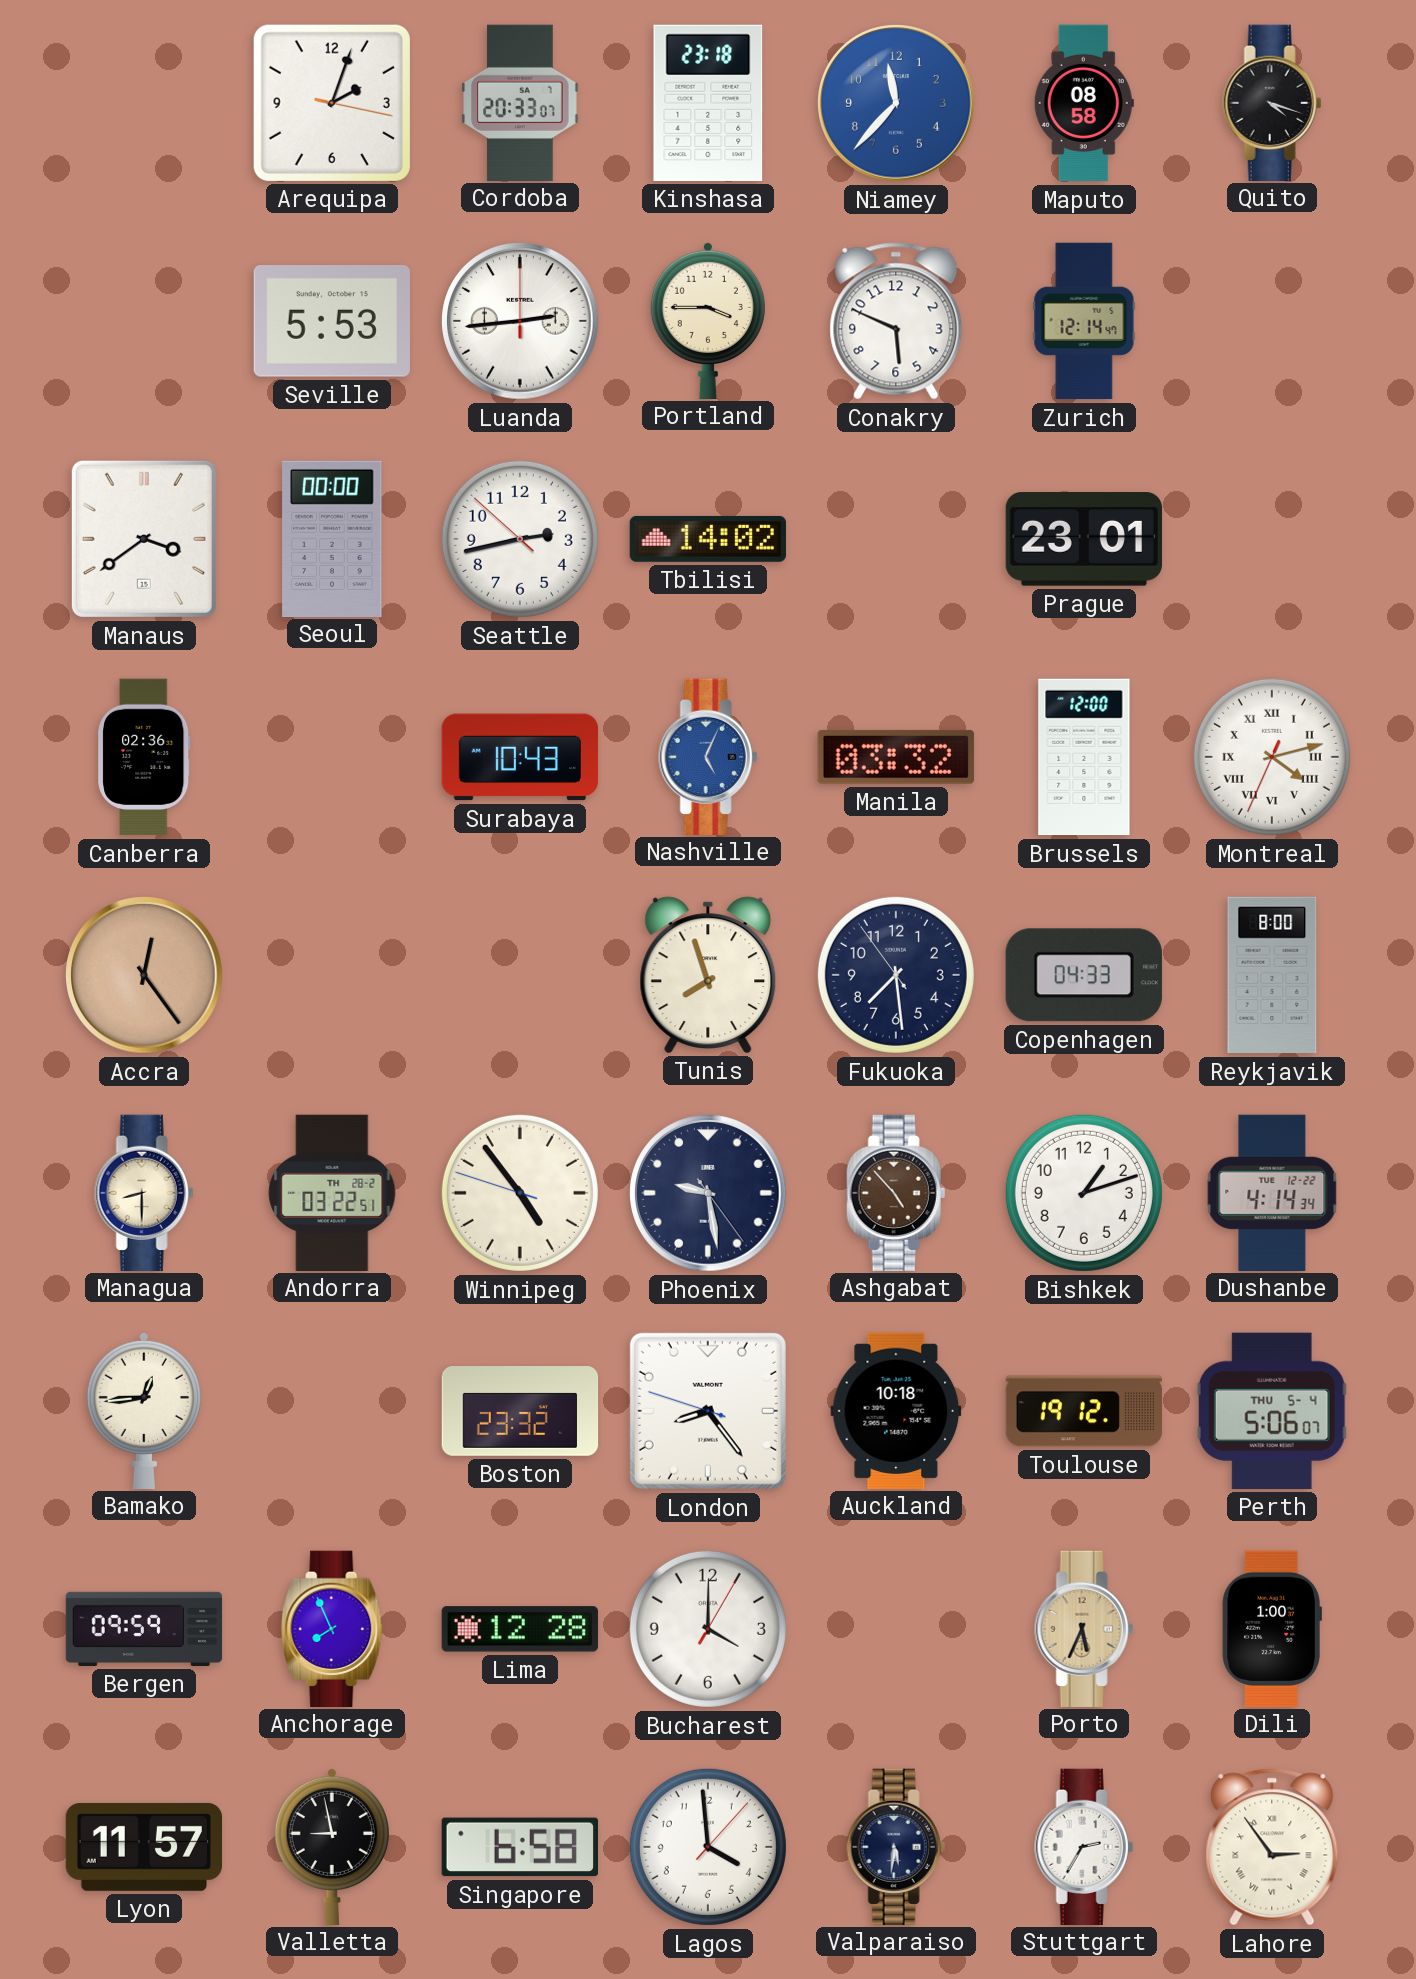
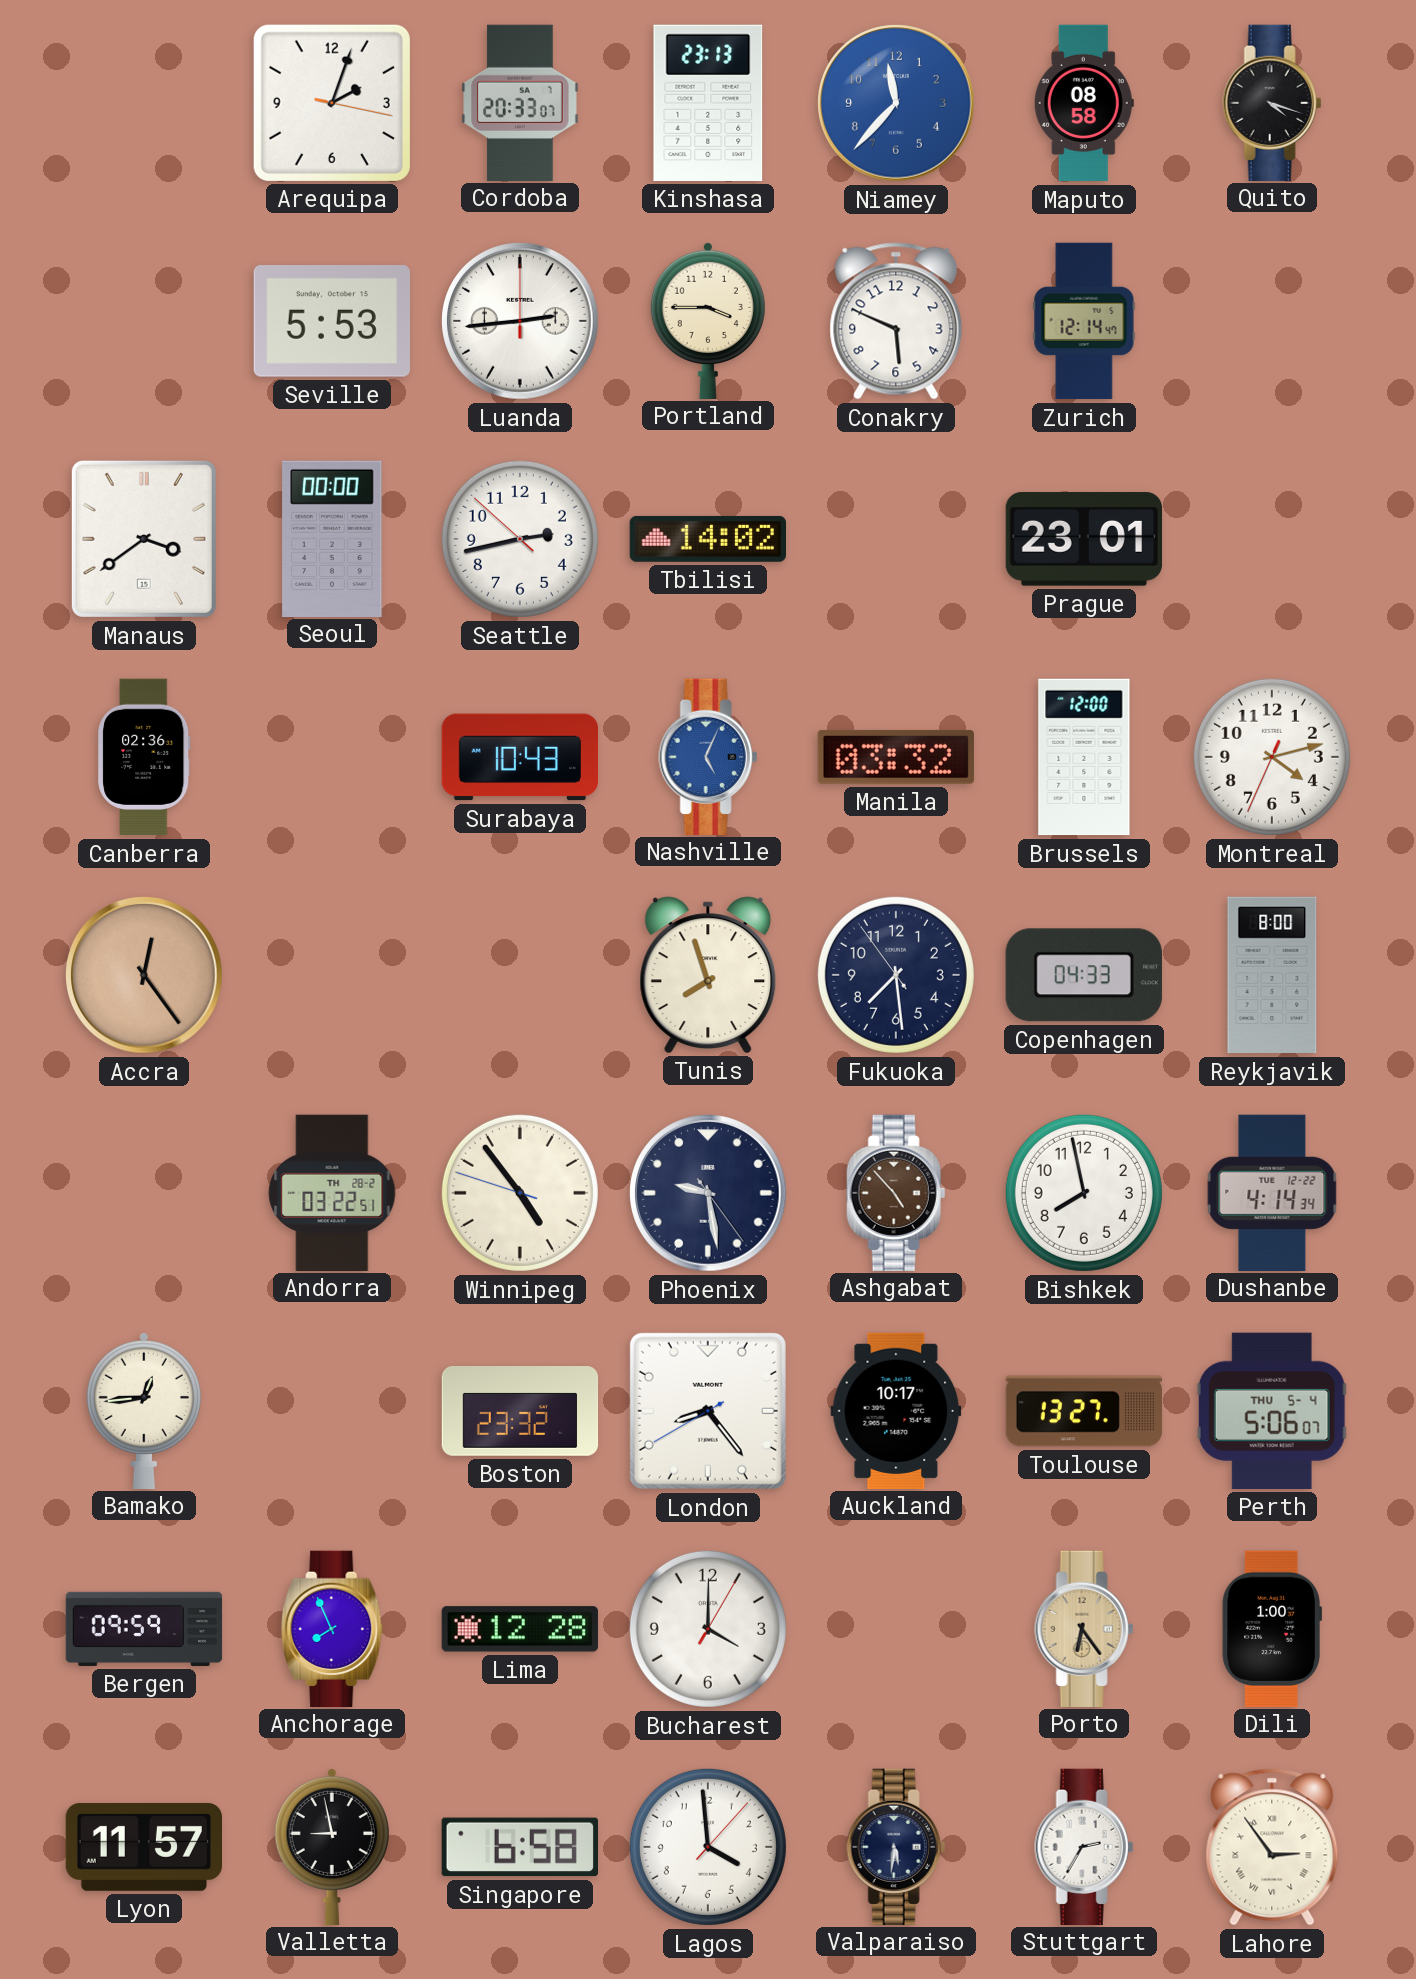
Kinshasa: 23:18 -> 23:13 (708, 103)
Montreal numerals: Roman -> Arabic (1272, 757)
Managua: 8:30 -> none (144, 1192)
Bishkek: 1:12 -> 7:58 (1084, 1193)
London: 8:23:48 -> 8:23:40 (708, 1411)
Auckland: 10:18 -> 10:17 (896, 1410)
Toulouse: 19:12 -> 13:27 (1084, 1411)
Porto: 5:34 -> 6:24 (1084, 1628)
